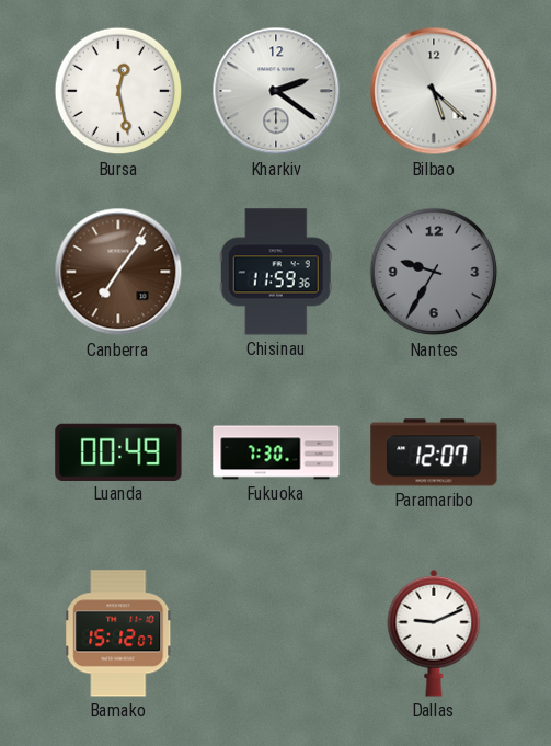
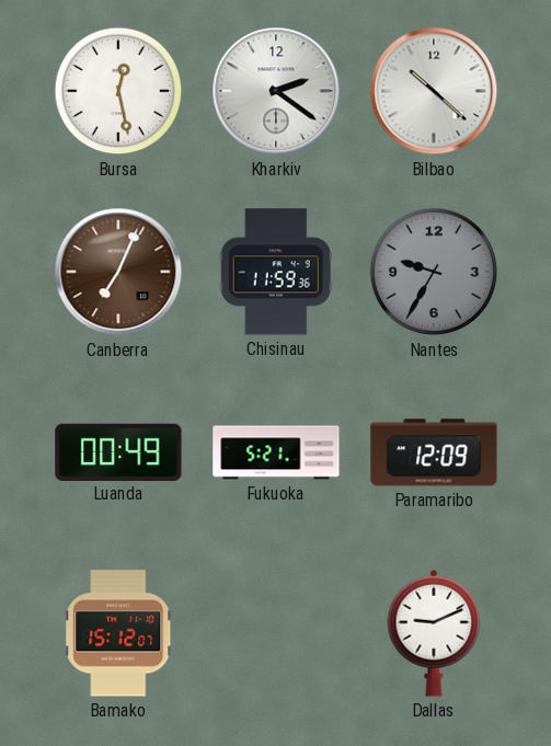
Bilbao: 5:22 -> 10:22 (434, 91)
Canberra: 7:06 -> 7:04 (118, 272)
Fukuoka: 7:30 -> 5:21 (276, 452)
Paramaribo: 12:07 -> 12:09 (434, 452)
